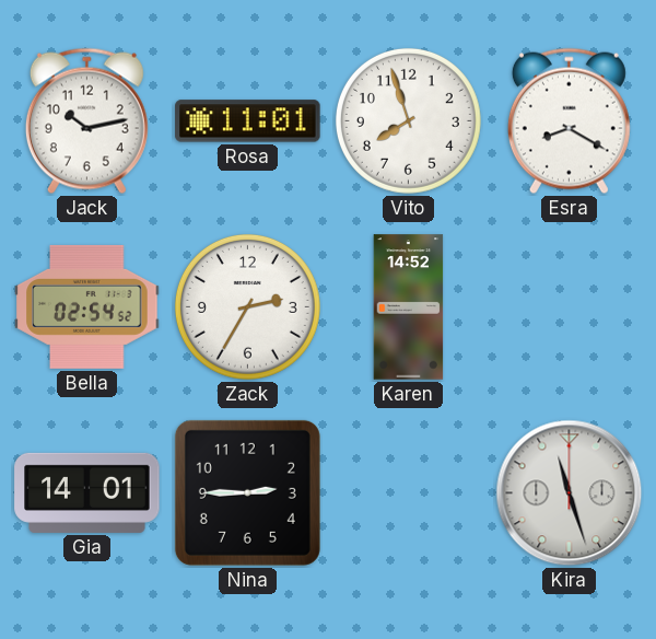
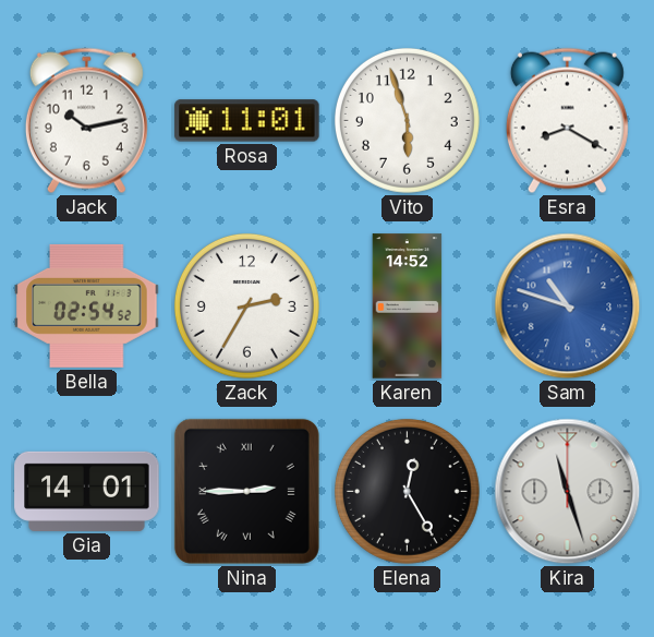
Vito: 7:57 -> 5:57 (407, 120)
Sam: none -> 10:48 (568, 307)
Nina numerals: Arabic -> Roman (246, 491)
Elena: none -> 12:25 (407, 491)
